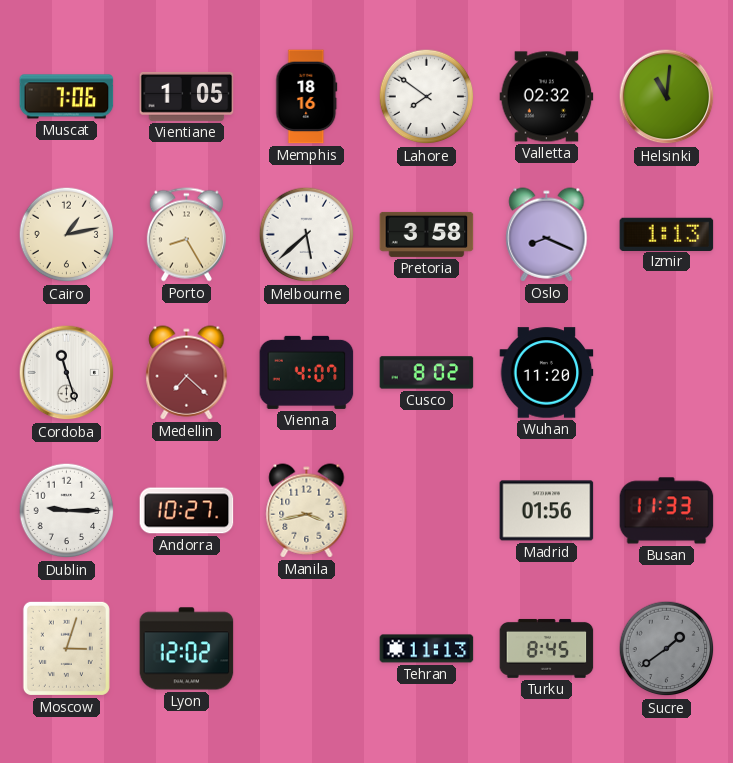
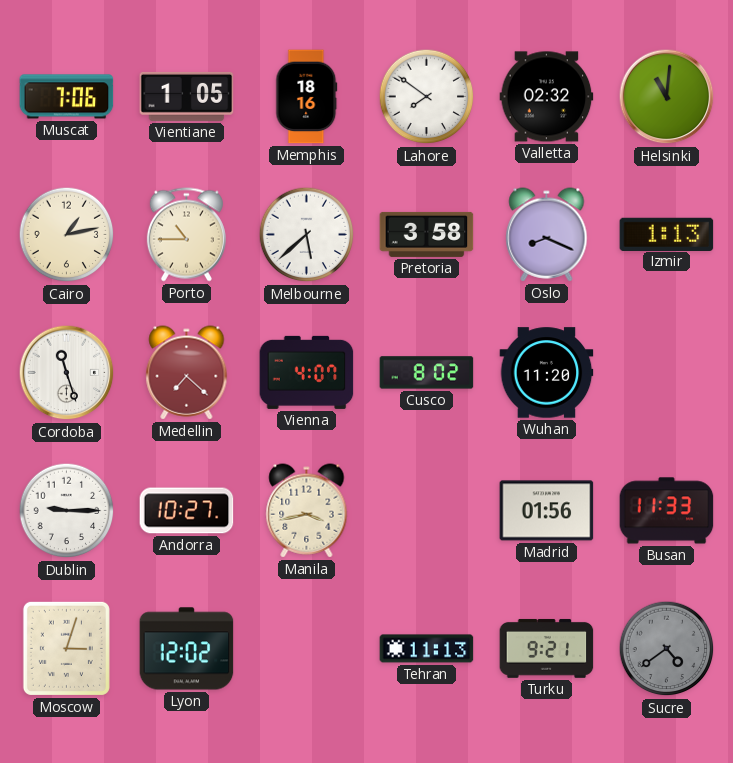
Porto: 8:25 -> 10:45 (186, 235)
Turku: 8:45 -> 9:21 (547, 648)
Sucre: 1:39 -> 4:39 (667, 649)
